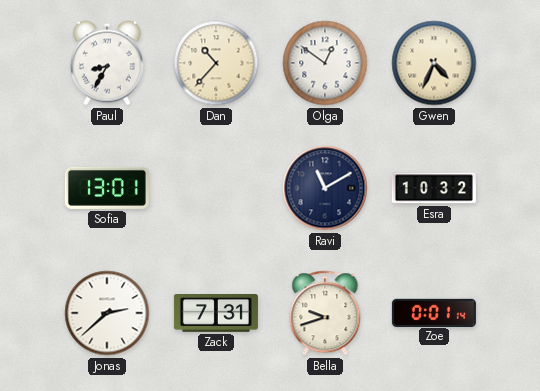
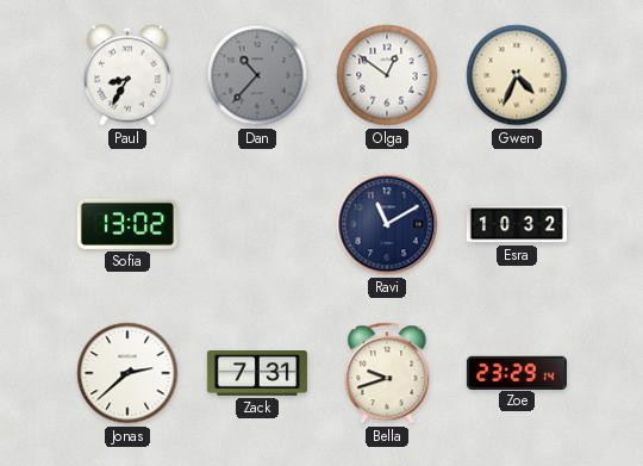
Dan dial: cream -> grey (257, 75)
Sofia: 13:01 -> 13:02 (127, 224)
Zoe: 0:01 -> 23:29 (517, 372)
